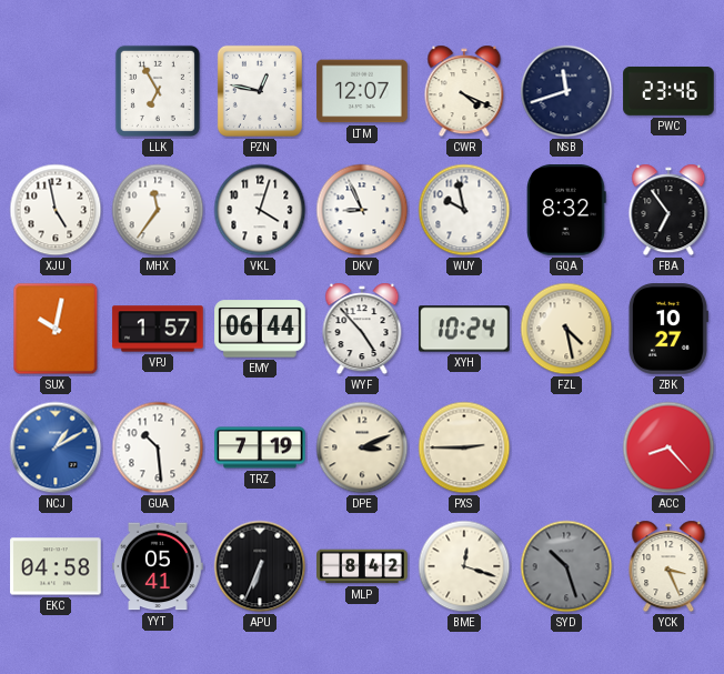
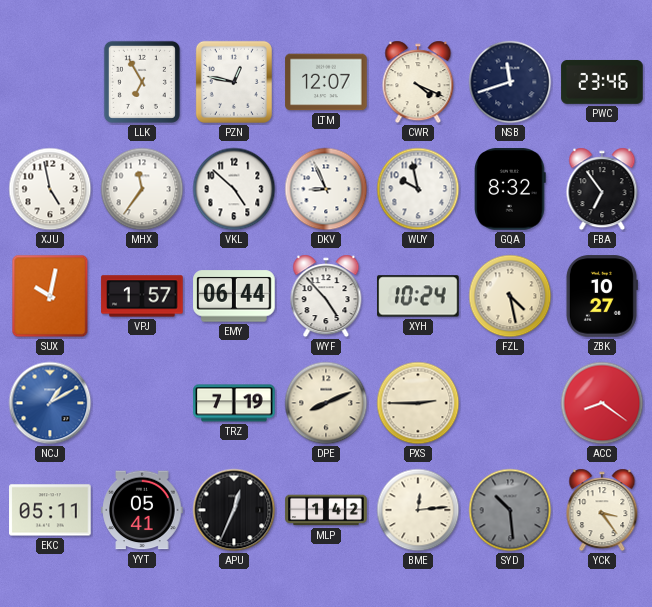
VKL: 4:03 -> 4:52 (234, 189)
GUA: 10:29 -> none (158, 447)
DPE: 3:11 -> 8:11 (326, 403)
ACC: 8:23 -> 8:21 (602, 403)
EKC: 04:58 -> 05:11 (50, 510)
APU: 6:34 -> 12:34 (234, 510)
MLP: 8:42 -> 1:42 (326, 510)
BME: 12:18 -> 12:14 (418, 510)
SYD: 10:27 -> 10:29 (510, 510)
YCK: 3:26 -> 3:24 (602, 510)
